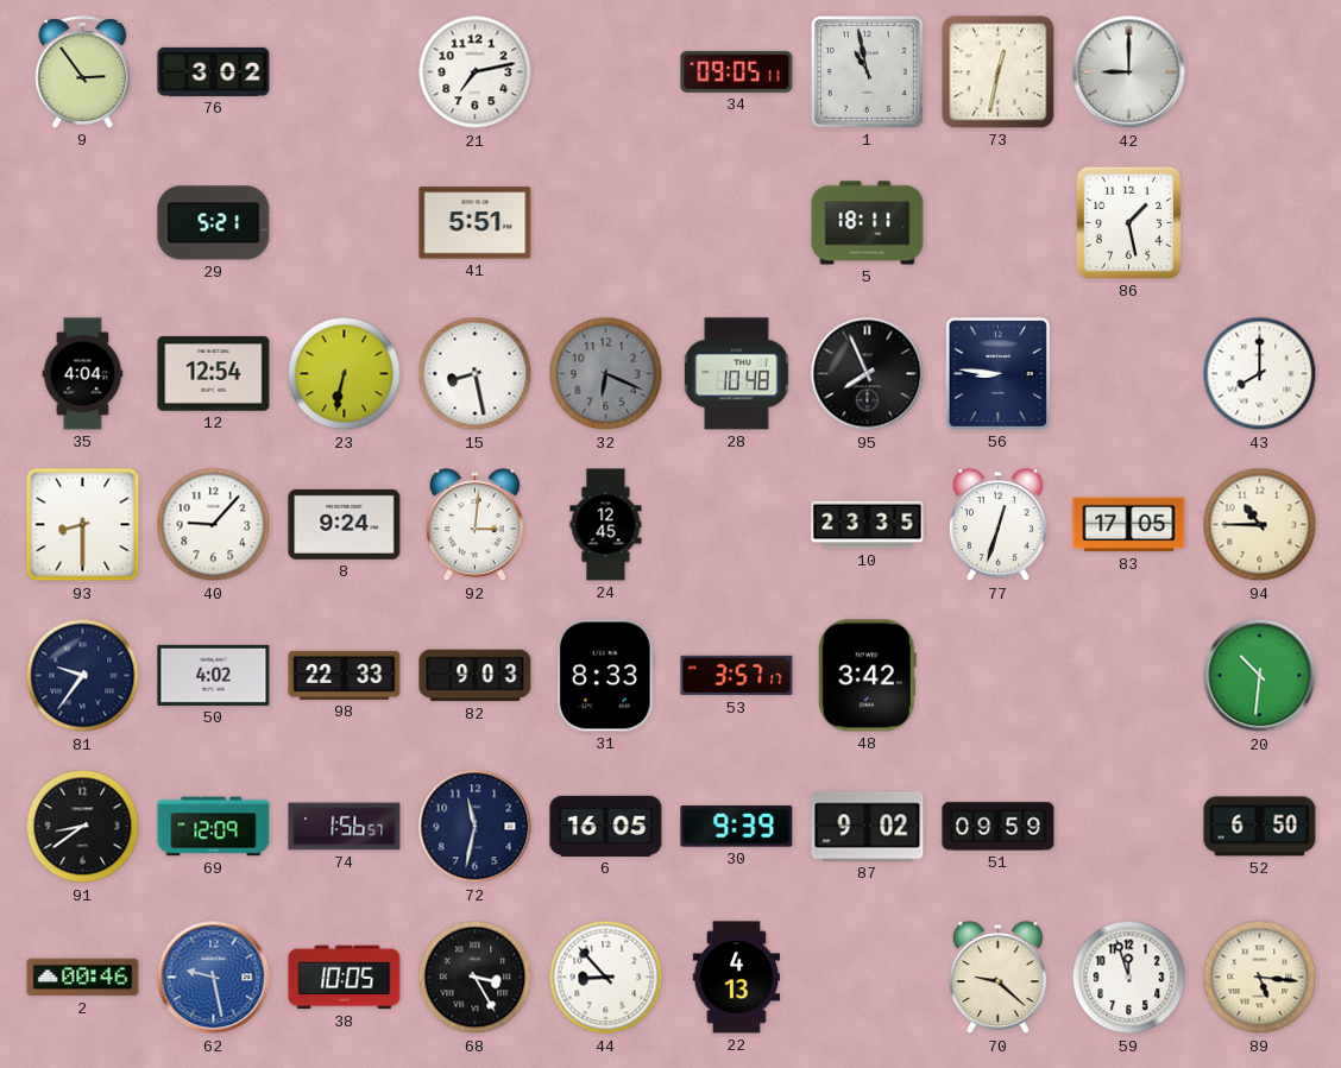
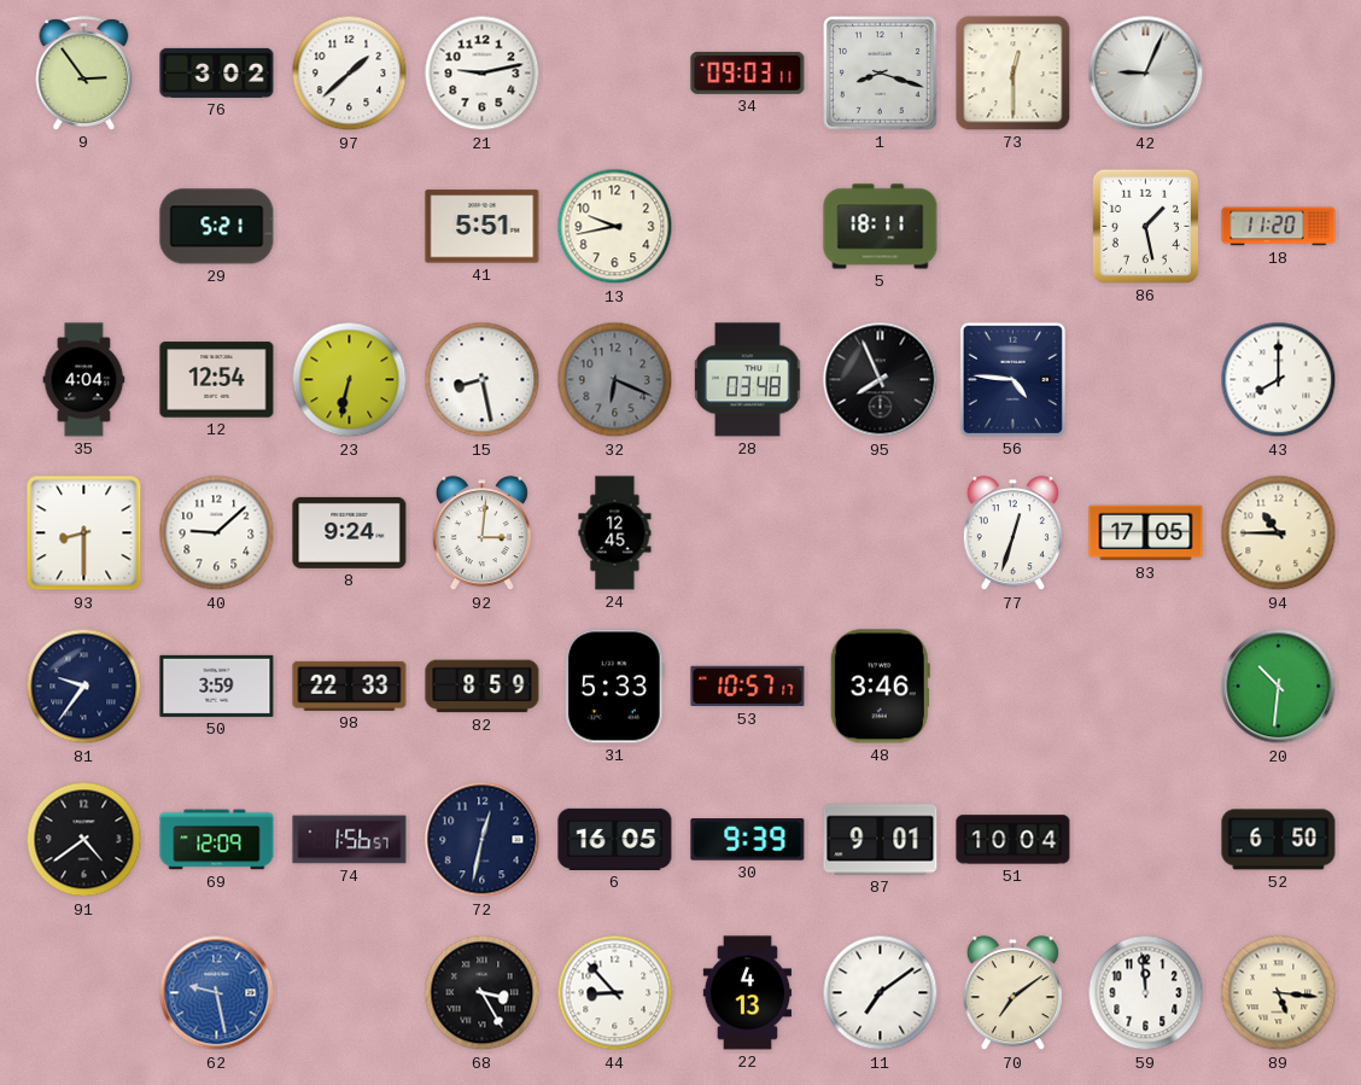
97: none -> 1:38 (350, 74)
21: 7:13 -> 9:13 (483, 74)
34: 09:05 -> 09:03 (748, 72)
1: 10:58 -> 8:18 (881, 74)
73: 12:32 -> 12:30 (1014, 74)
42: 9:00 -> 9:04 (1146, 74)
13: none -> 9:43 (615, 227)
18: none -> 11:20 (1279, 227)
28: 10:48 -> 03:48 (748, 380)
56: 8:46 -> 4:46 (1012, 379)
40: 9:07 -> 9:08 (217, 533)
10: 23:35 -> none (868, 525)
50: 4:02 -> 3:59 (217, 686)
82: 9:03 -> 8:59 (483, 687)
31: 8:33 -> 5:33 (615, 687)
53: 3:57 -> 10:57 (748, 687)
48: 3:42 -> 3:46 (880, 687)
91: 8:39 -> 4:39 (84, 840)
72: 11:32 -> 12:32 (483, 840)
87: 9:02 -> 9:01 (881, 840)
51: 09:59 -> 10:04 (1014, 840)
2: 00:46 -> none (83, 978)
38: 10:05 -> none (345, 978)
11: none -> 7:09 (881, 993)
70: 9:22 -> 7:09 (1012, 993)
59: 11:57 -> 11:59 (1146, 993)
